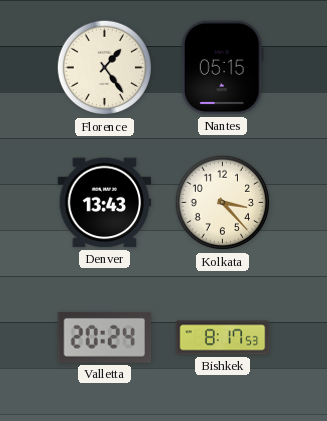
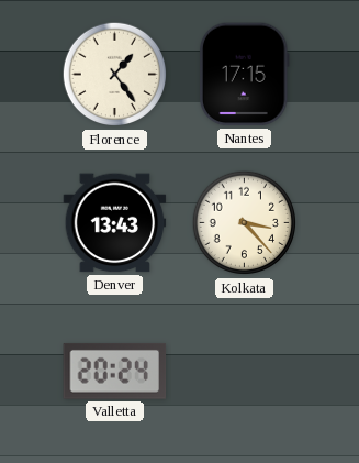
Nantes: 05:15 -> 17:15 (244, 75)
Bishkek: 8:17 -> none (223, 338)
